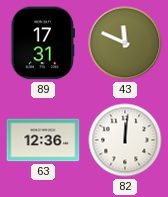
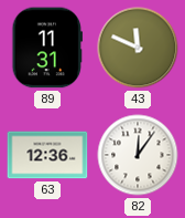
89: 17:31 -> 11:31 (46, 48)
82: 12:01 -> 12:06 (138, 155)
